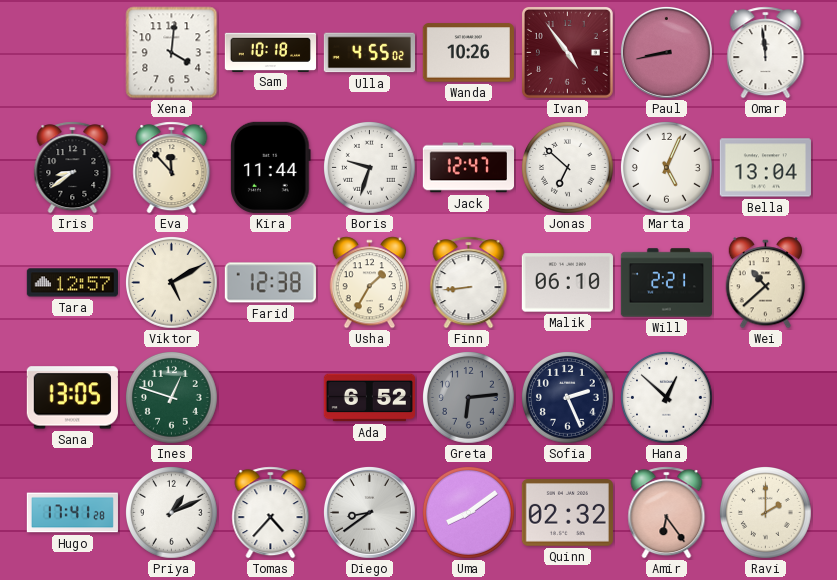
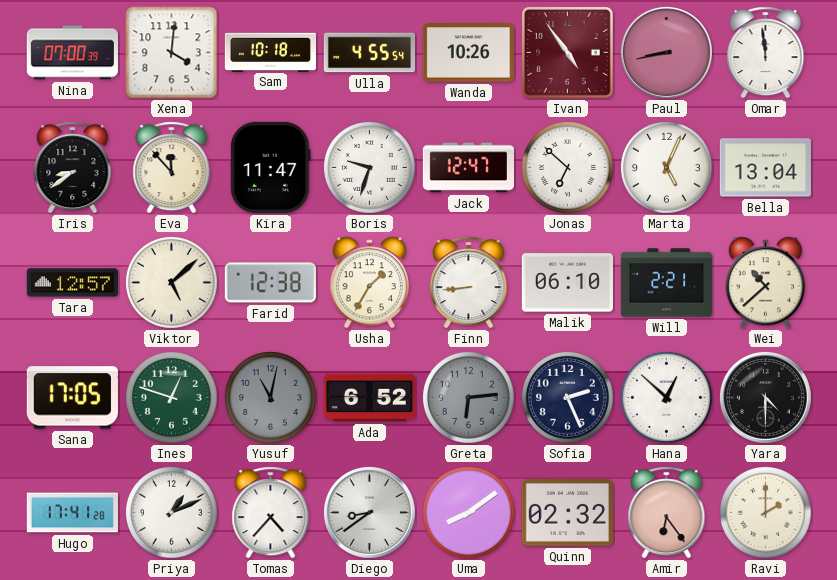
Nina: none -> 07:00 (72, 53)
Ulla: 4:55:02 -> 4:55:54 (369, 53)
Kira: 11:44 -> 11:47 (271, 167)
Viktor: 5:10 -> 5:08 (172, 283)
Sana: 13:05 -> 17:05 (72, 398)
Yusuf: none -> 11:02 (271, 398)
Yara: none -> 4:30 (765, 397)
